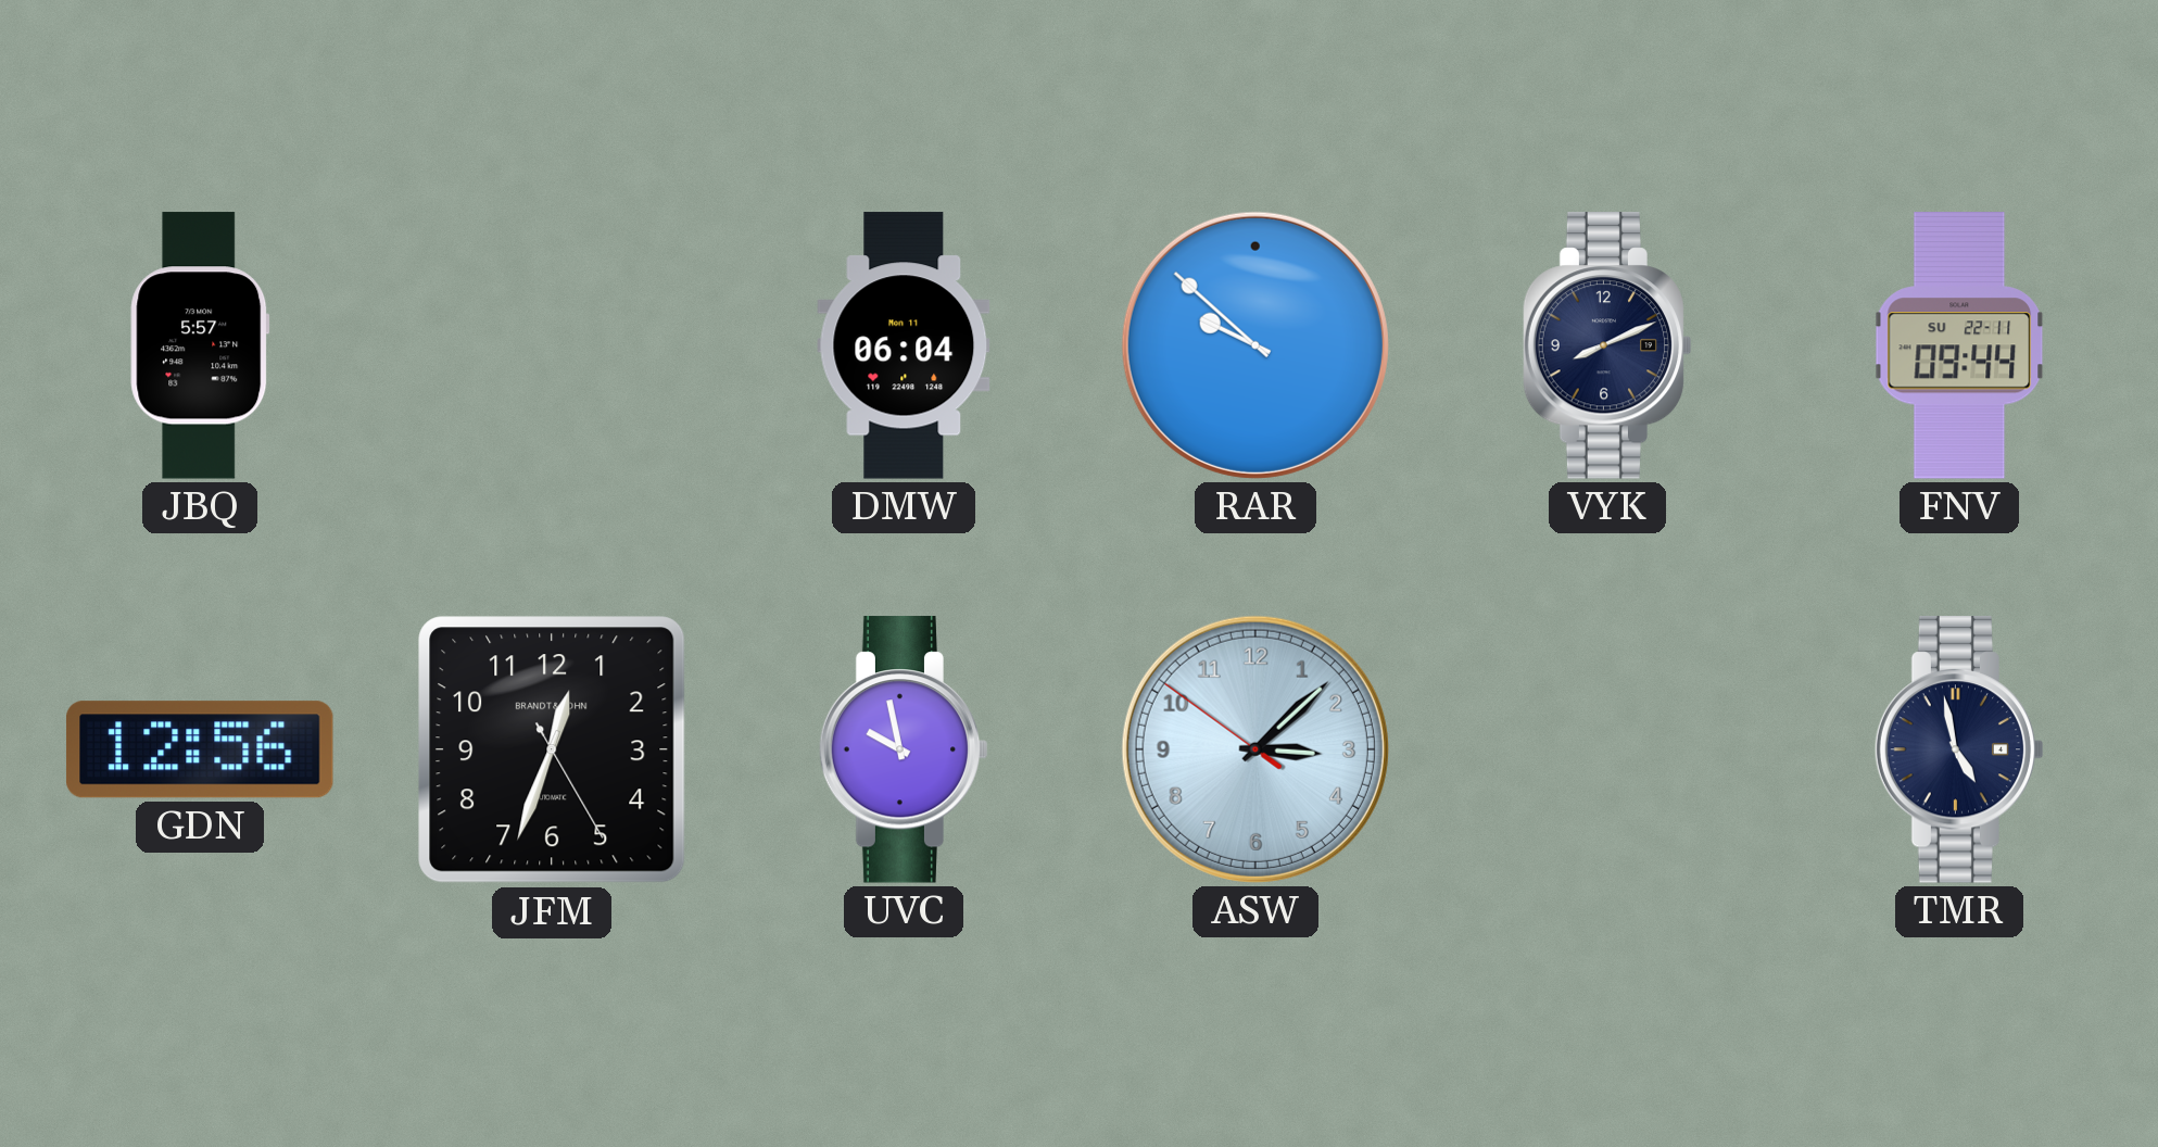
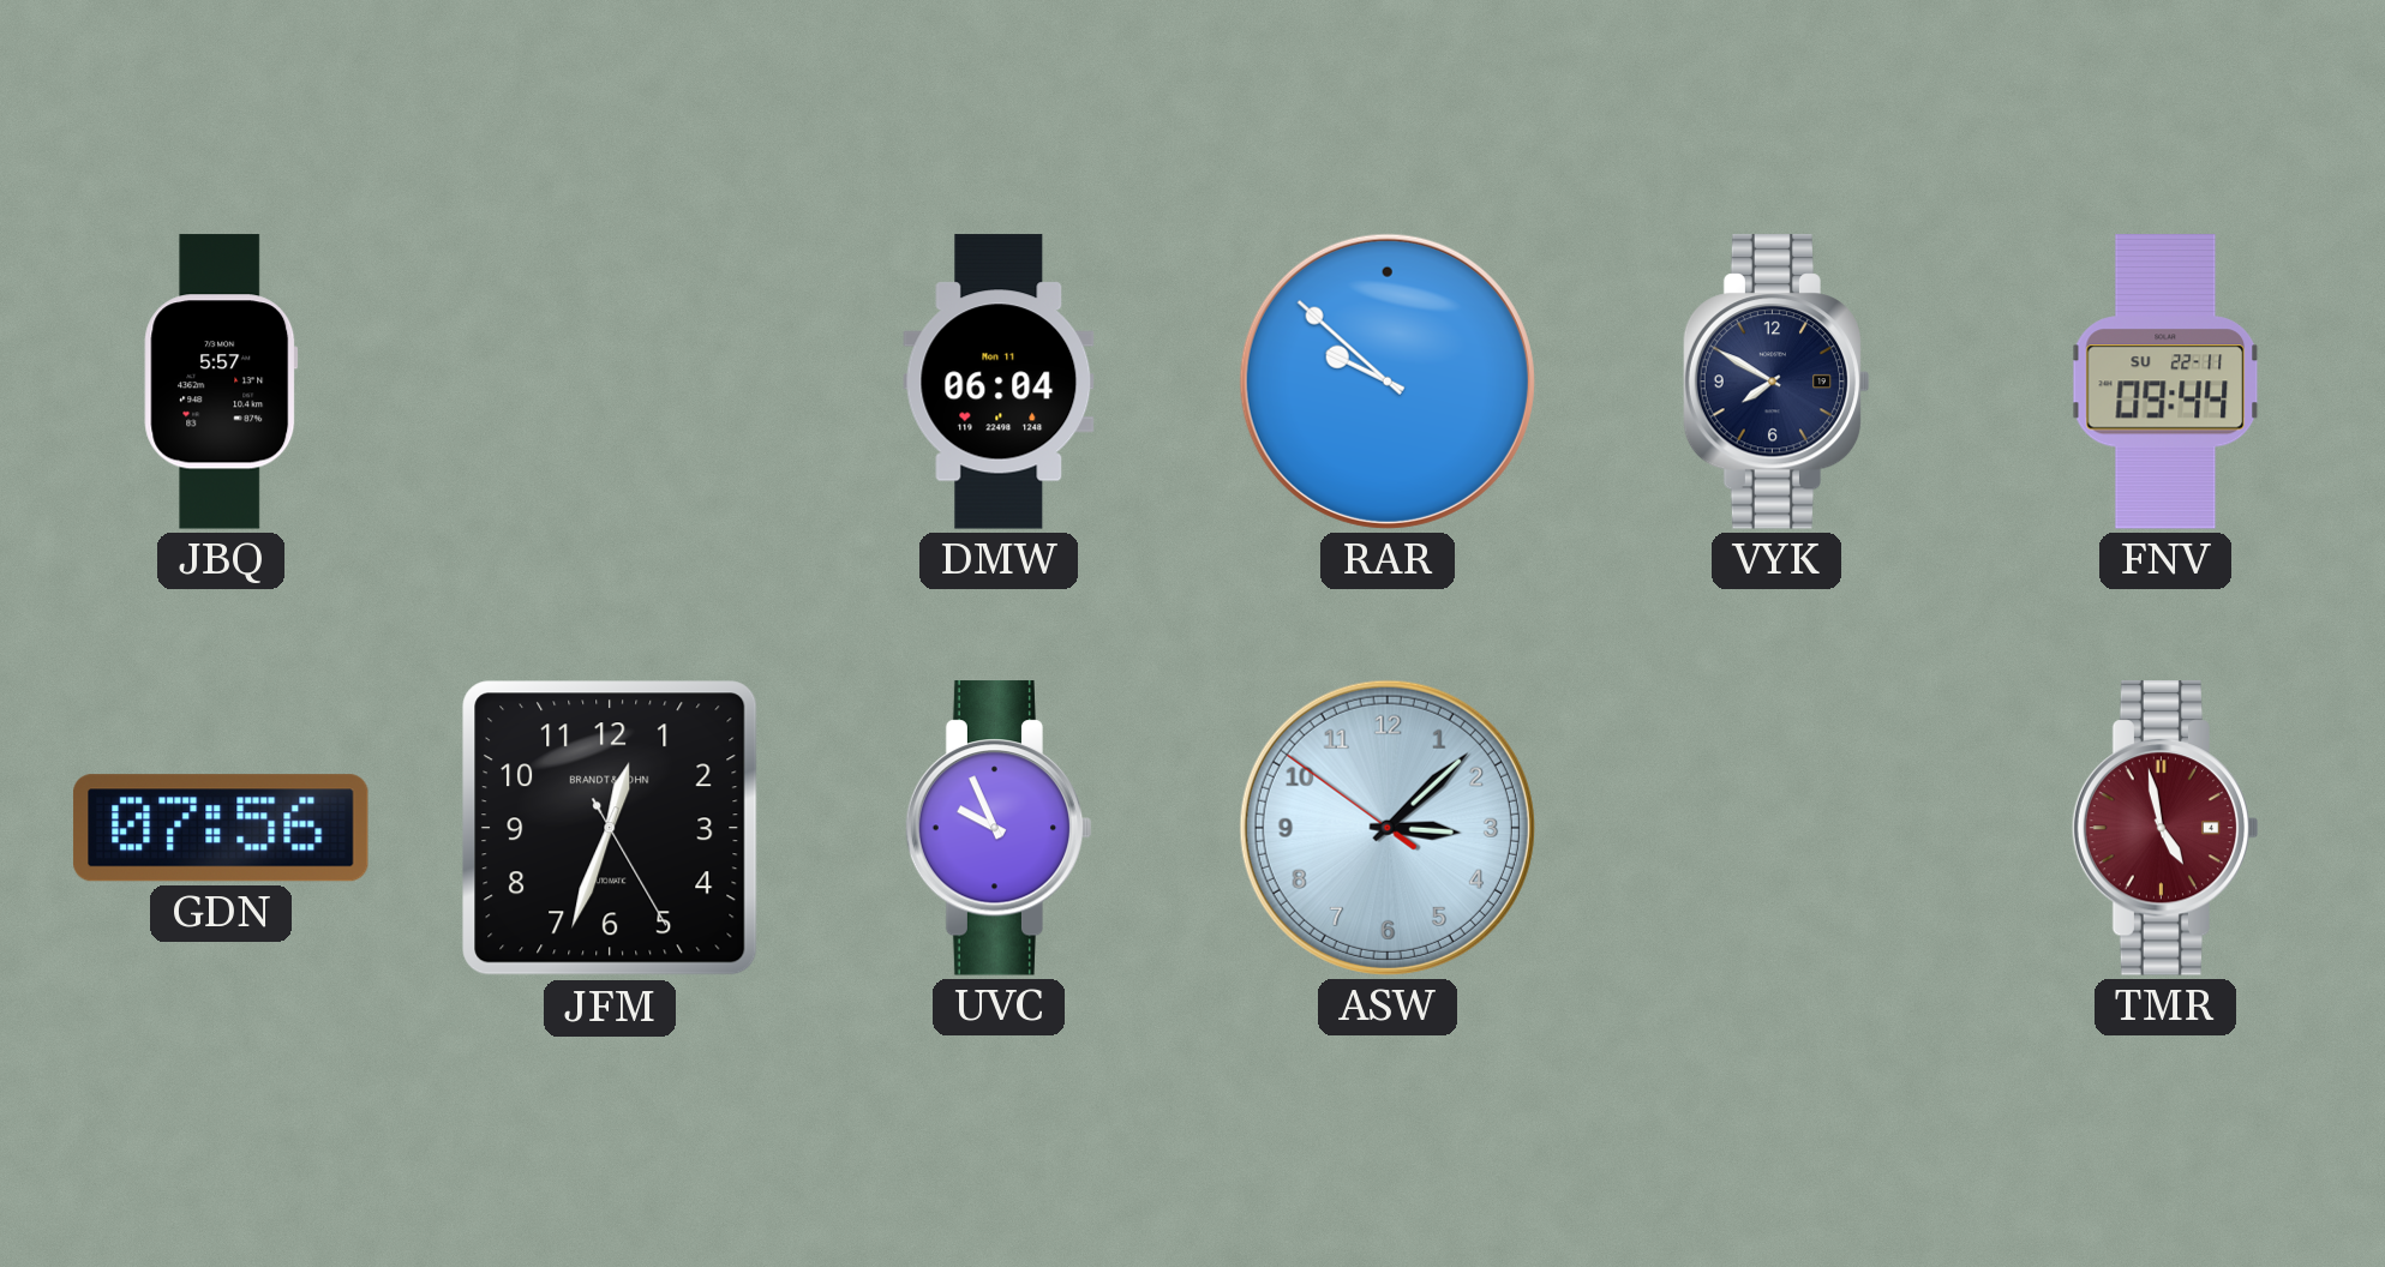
VYK: 8:11 -> 7:50 (1776, 382)
GDN: 12:56 -> 07:56 (221, 828)
UVC: 9:58 -> 9:56 (999, 828)
TMR dial: navy -> burgundy (2165, 828)
